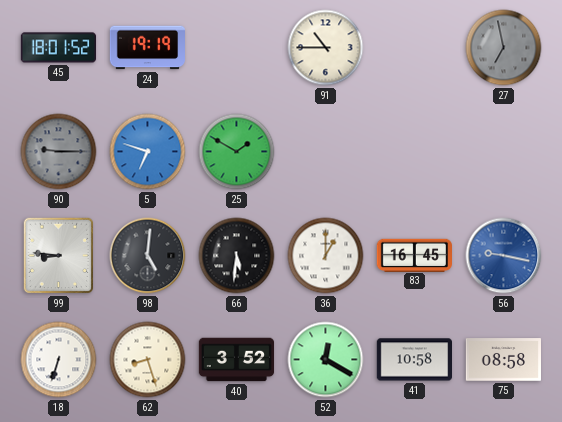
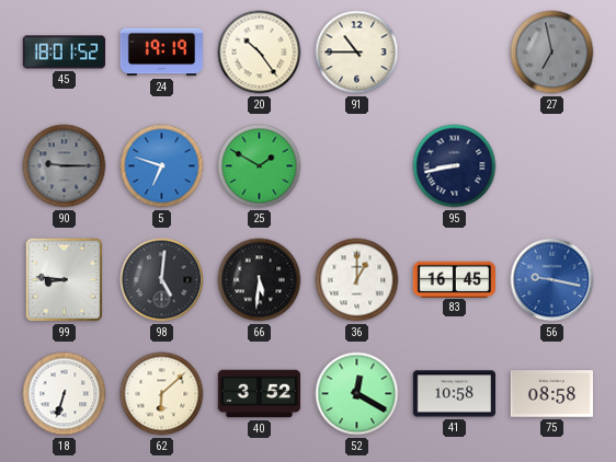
20: none -> 10:24 (260, 53)
95: none -> 8:43 (455, 166)
62: 8:27 -> 6:08 (162, 394)
